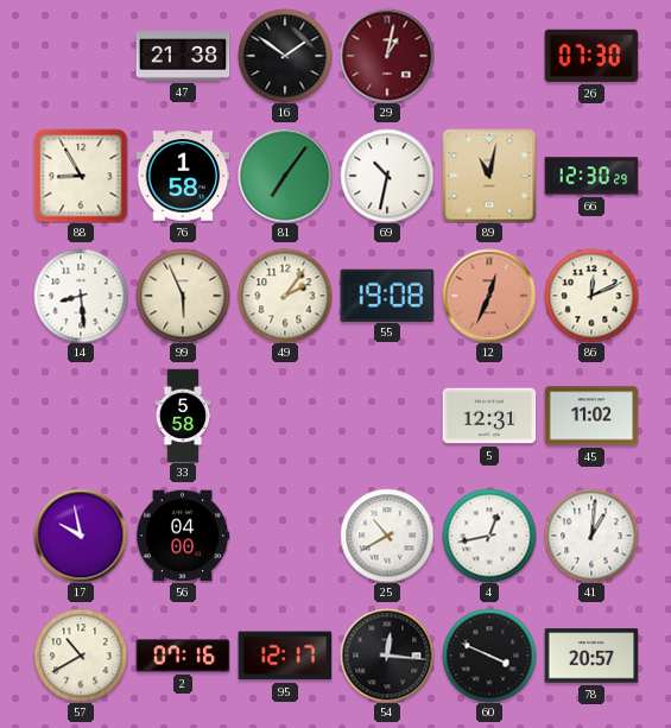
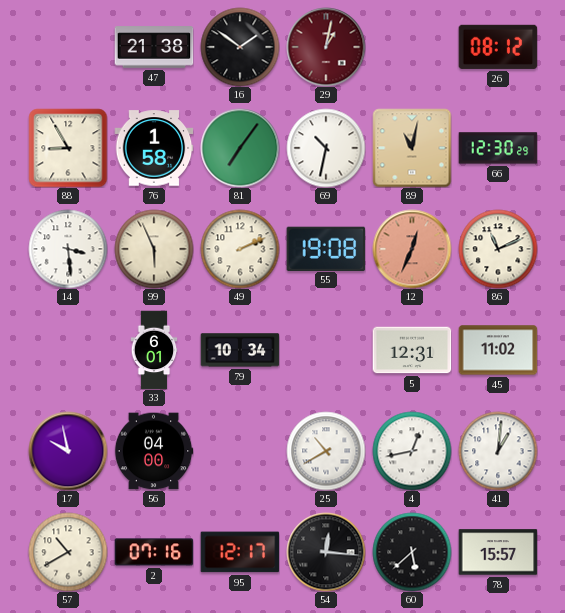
26: 07:30 -> 08:12 (498, 47)
14: 8:29 -> 3:29 (68, 249)
49: 2:06 -> 2:11 (240, 249)
86: 12:11 -> 11:11 (498, 249)
33: 5:58 -> 6:01 (154, 350)
79: none -> 10:34 (240, 350)
60: 3:49 -> 5:38 (412, 552)
78: 20:57 -> 15:57 (498, 552)
